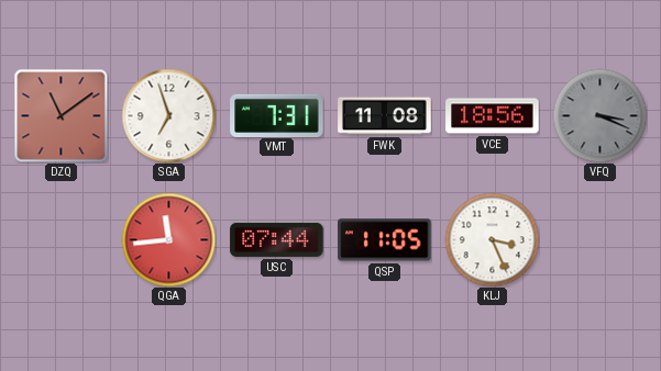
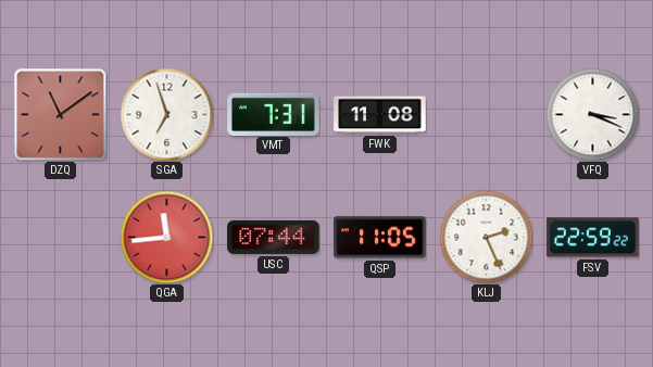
VCE: 18:56 -> none (493, 116)
VFQ dial: grey -> white (592, 114)
KLJ: 3:26 -> 2:26 (486, 237)
FSV: none -> 22:59 (593, 238)
